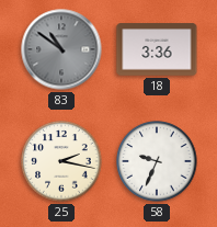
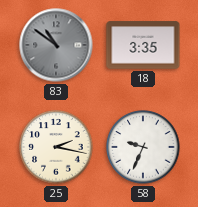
18: 3:36 -> 3:35 (143, 45)
